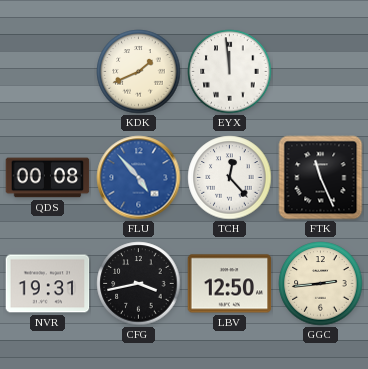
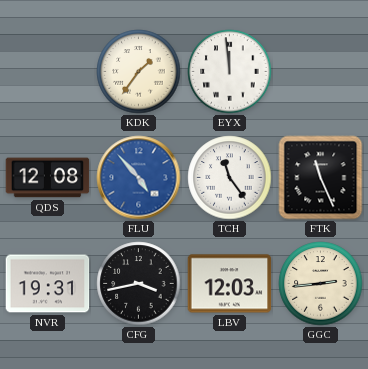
KDK: 1:41 -> 1:36 (139, 72)
QDS: 00:08 -> 12:08 (48, 178)
TCH: 12:23 -> 11:24 (230, 178)
LBV: 12:50 -> 12:03 (230, 284)
